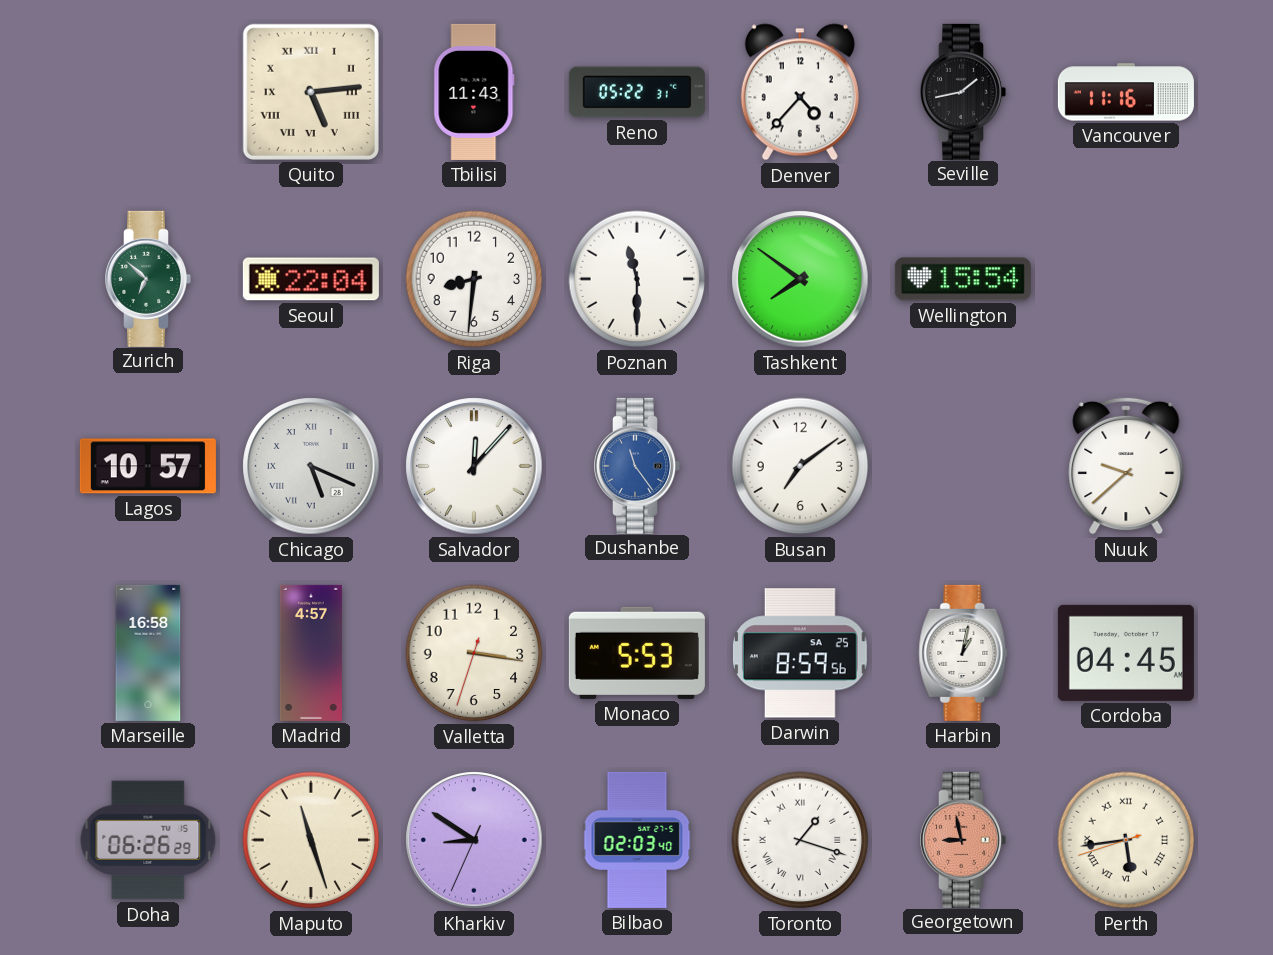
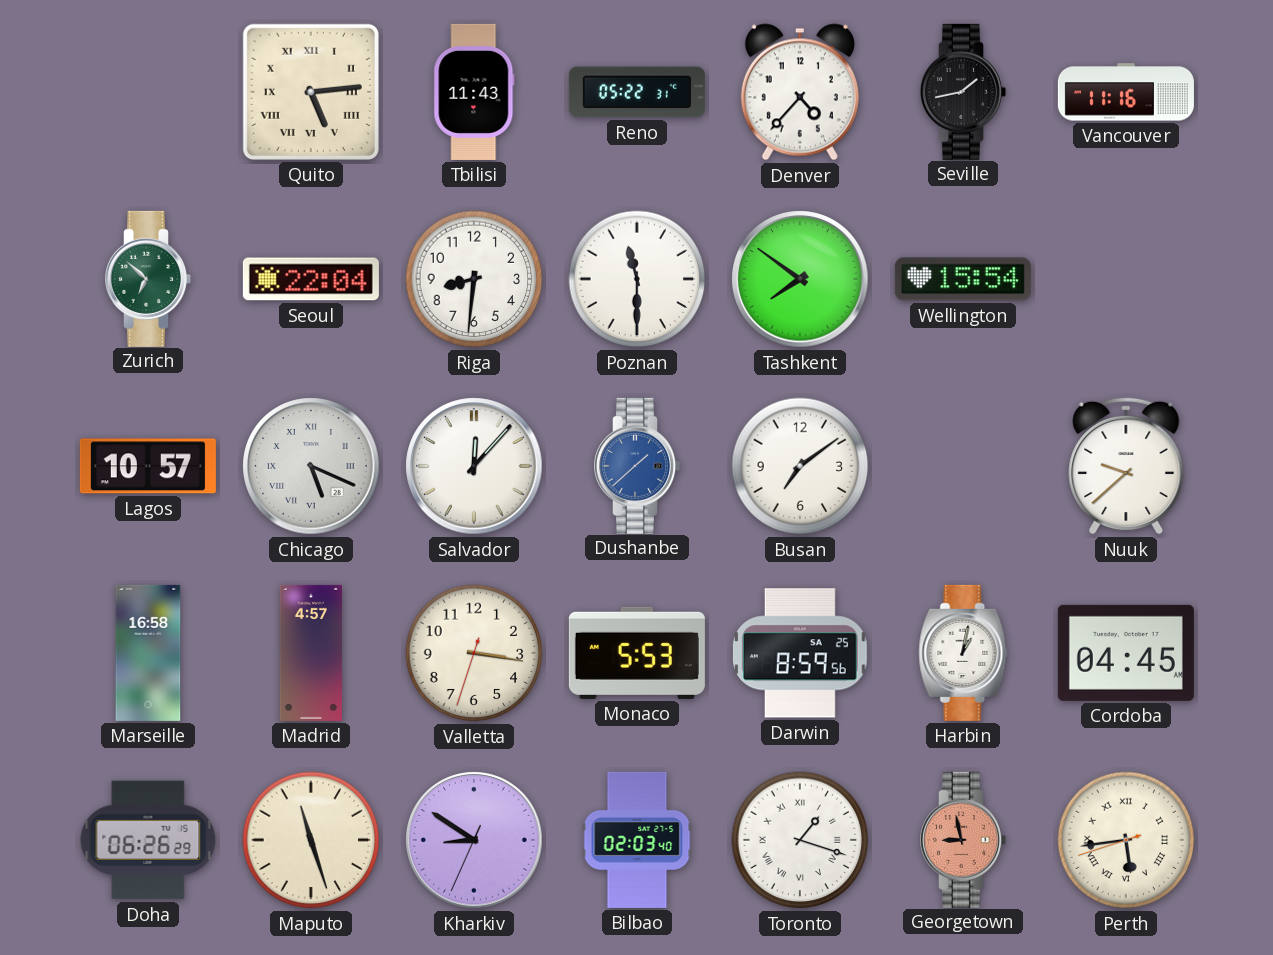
Dushanbe: 11:24 -> 1:38 (638, 466)
